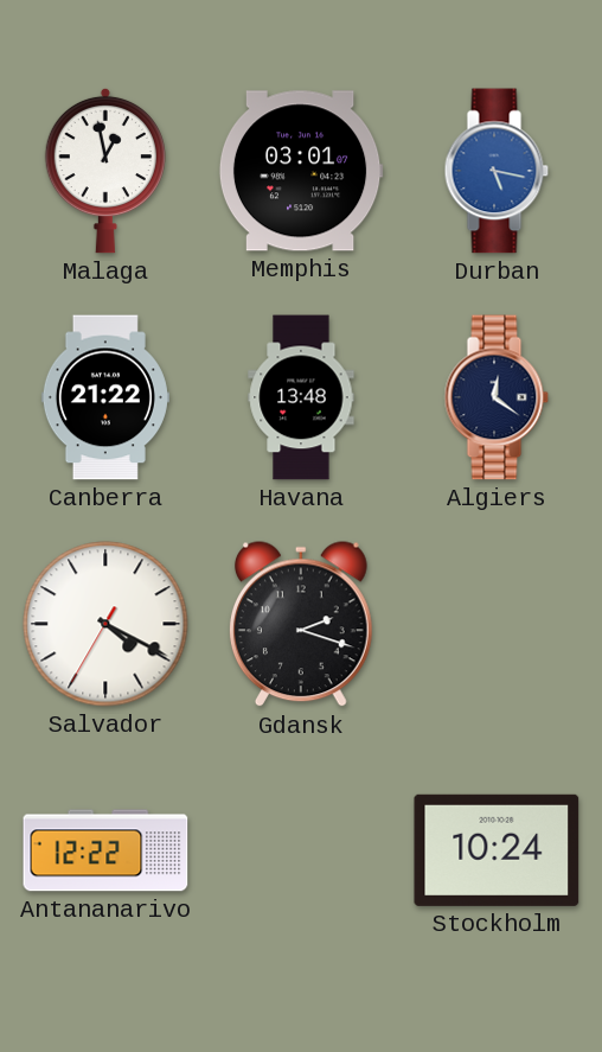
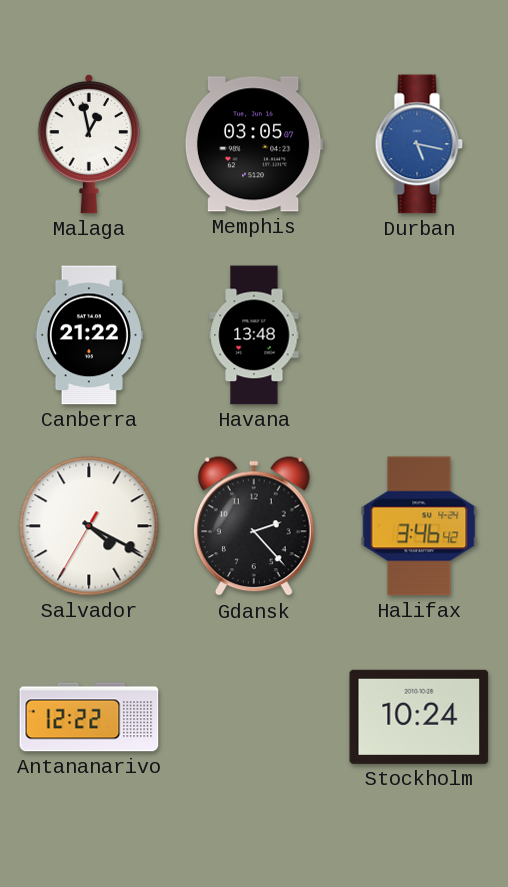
Memphis: 03:01 -> 03:05 (254, 144)
Algiers: 12:21 -> none (497, 397)
Gdansk: 2:18 -> 2:23 (254, 527)
Halifax: none -> 3:46 (419, 526)
